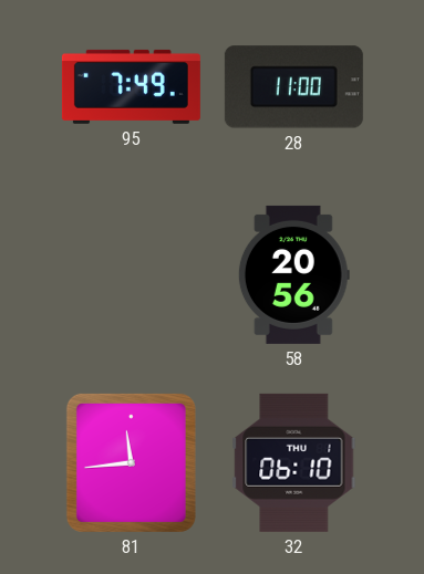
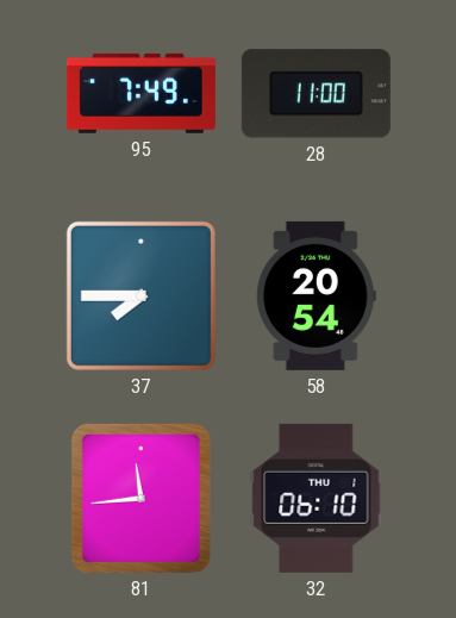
37: none -> 7:45 (140, 295)
58: 20:56 -> 20:54 (316, 295)
